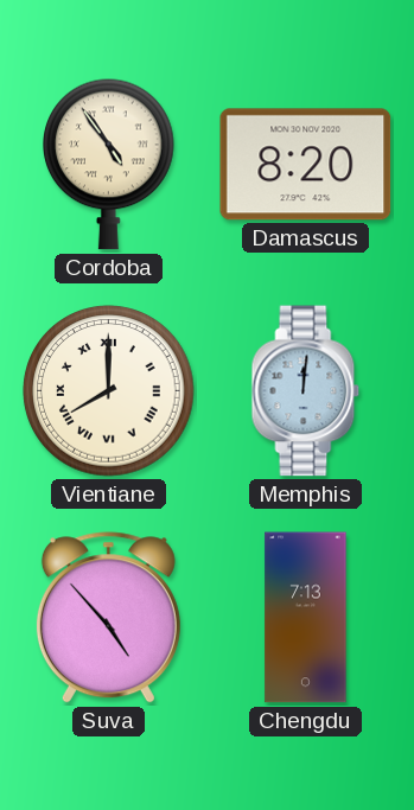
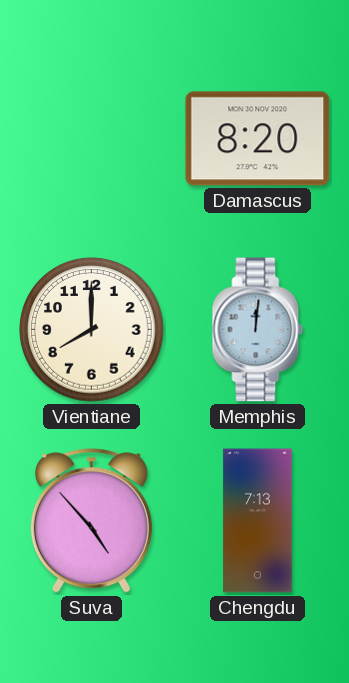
Cordoba: 4:54 -> none (109, 164)
Vientiane numerals: Roman -> Arabic (92, 330)
